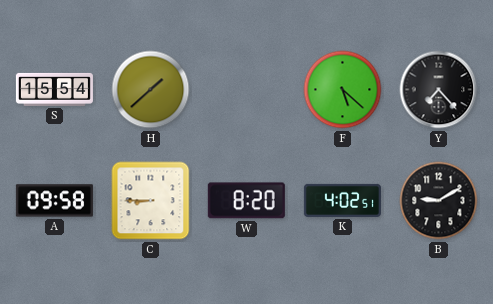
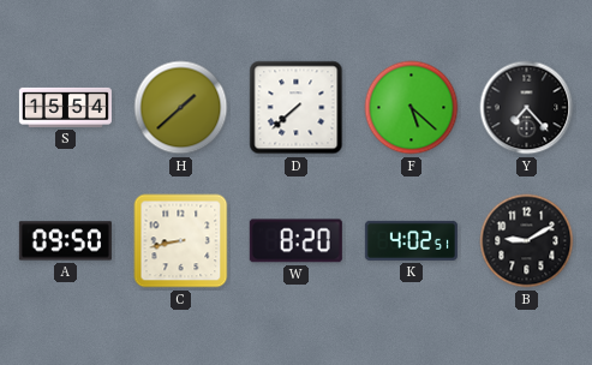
D: none -> 7:38 (297, 108)
A: 09:58 -> 09:50 (65, 241)
C: 8:45 -> 8:43 (181, 241)
